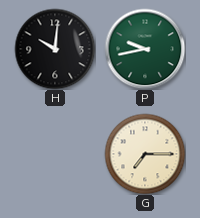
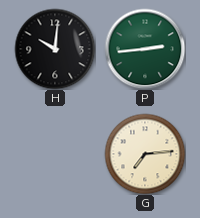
P: 9:43 -> 2:44 (145, 49)
G: 7:15 -> 7:14 (145, 154)
